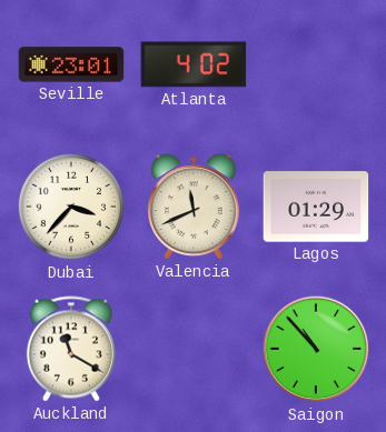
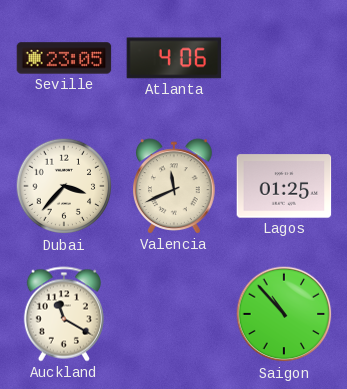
Seville: 23:01 -> 23:05 (64, 58)
Atlanta: 4:02 -> 4:06 (174, 58)
Lagos: 01:29 -> 01:25 (284, 186)
